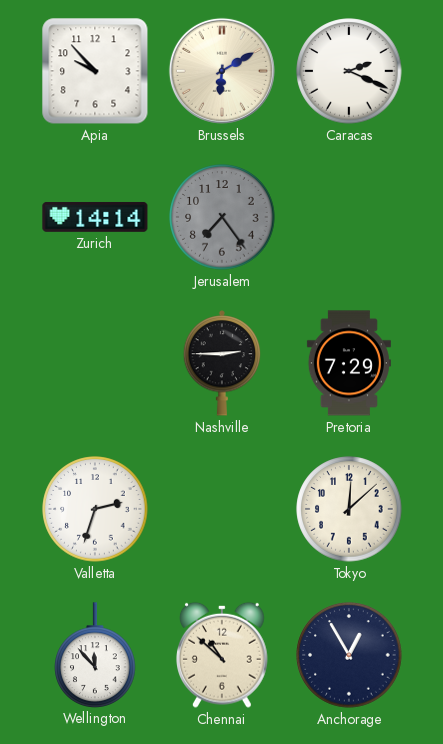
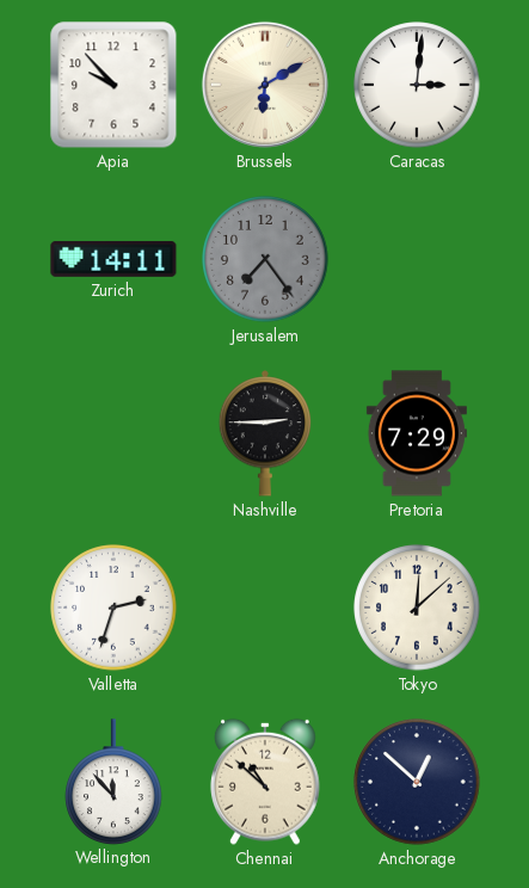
Caracas: 2:19 -> 3:01 (417, 85)
Zurich: 14:14 -> 14:11 (113, 259)
Anchorage: 12:55 -> 12:52 (417, 782)
